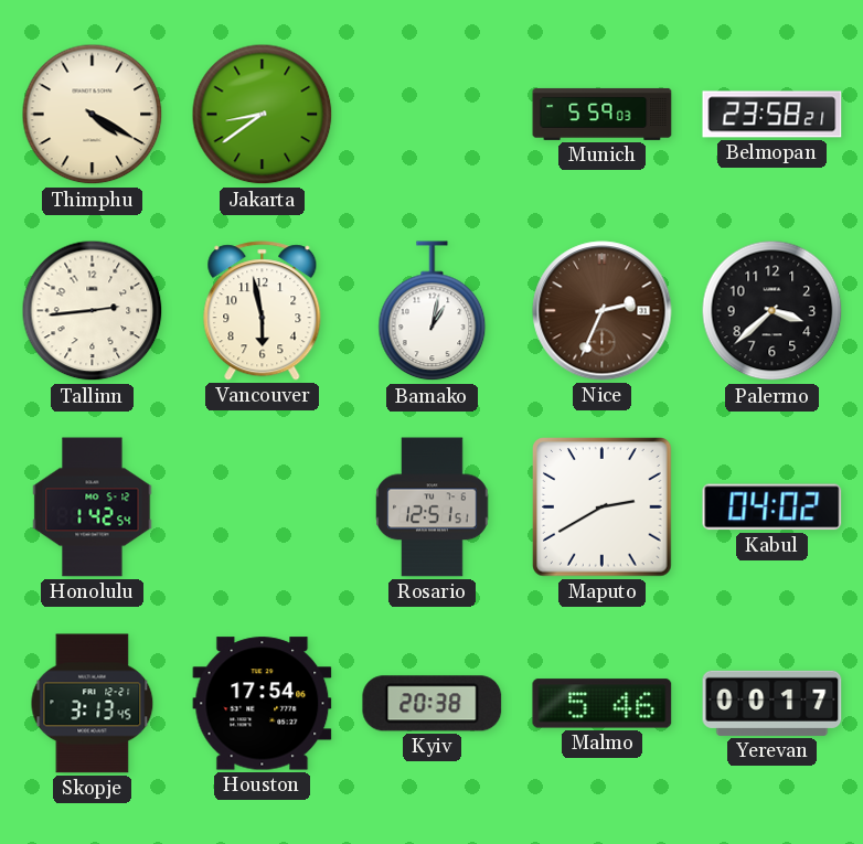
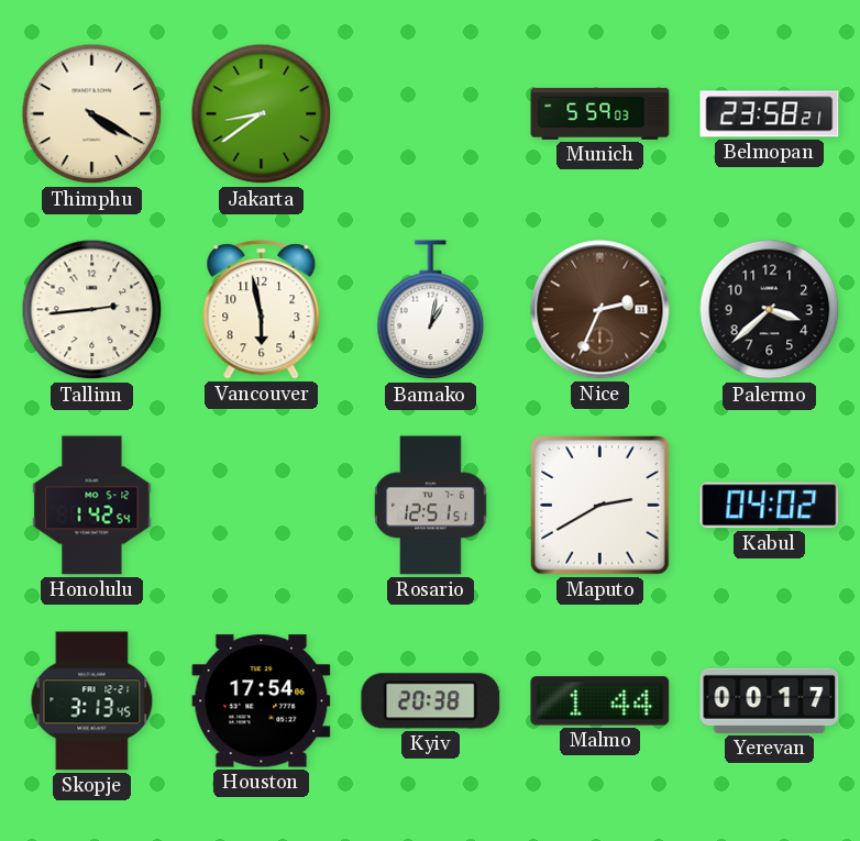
Malmo: 5:46 -> 1:44 (600, 701)
